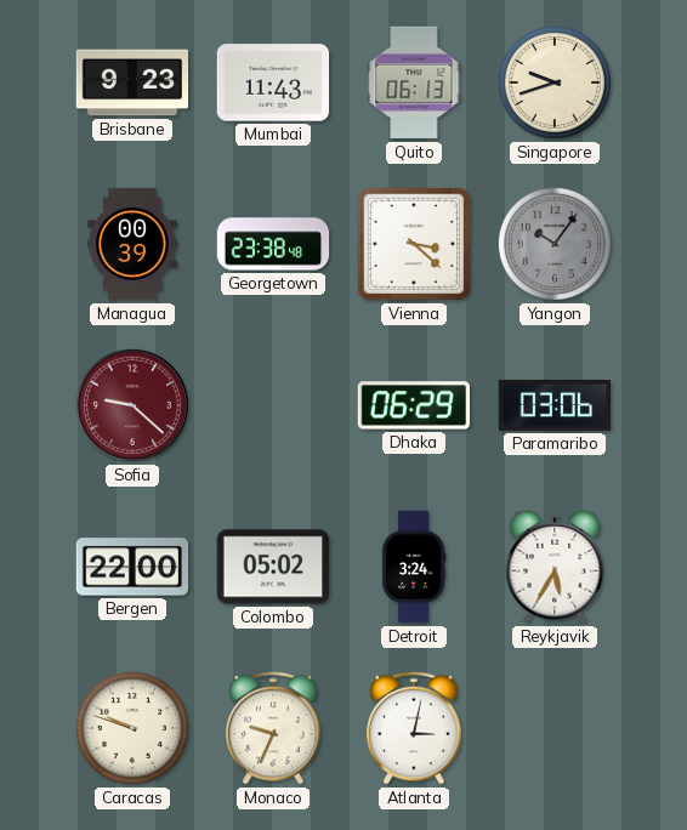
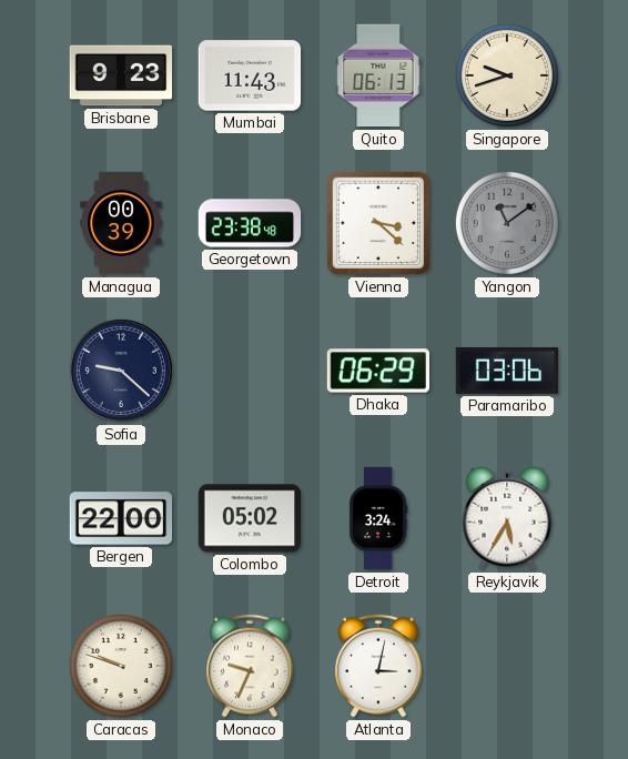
Yangon: 10:06 -> 11:09 (507, 223)
Sofia dial: burgundy -> navy (121, 371)
